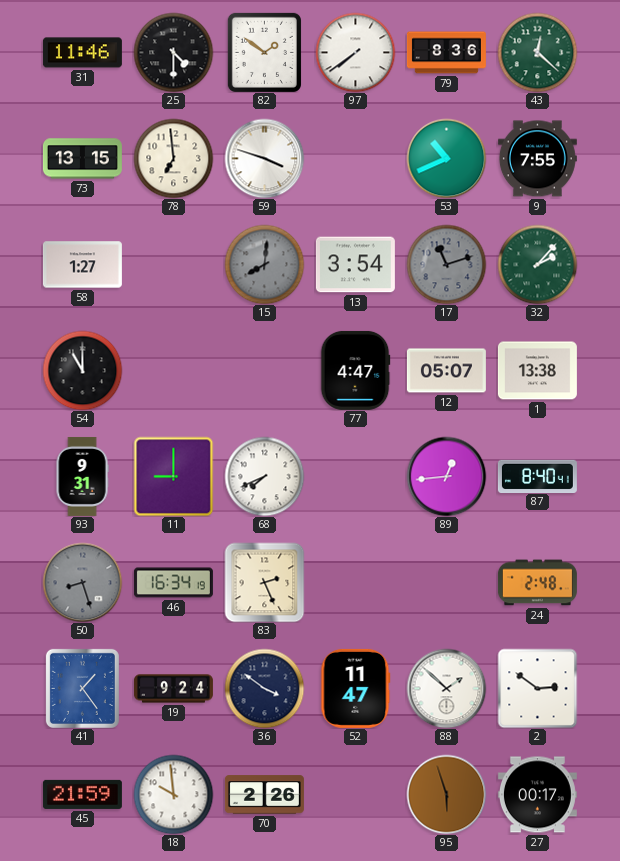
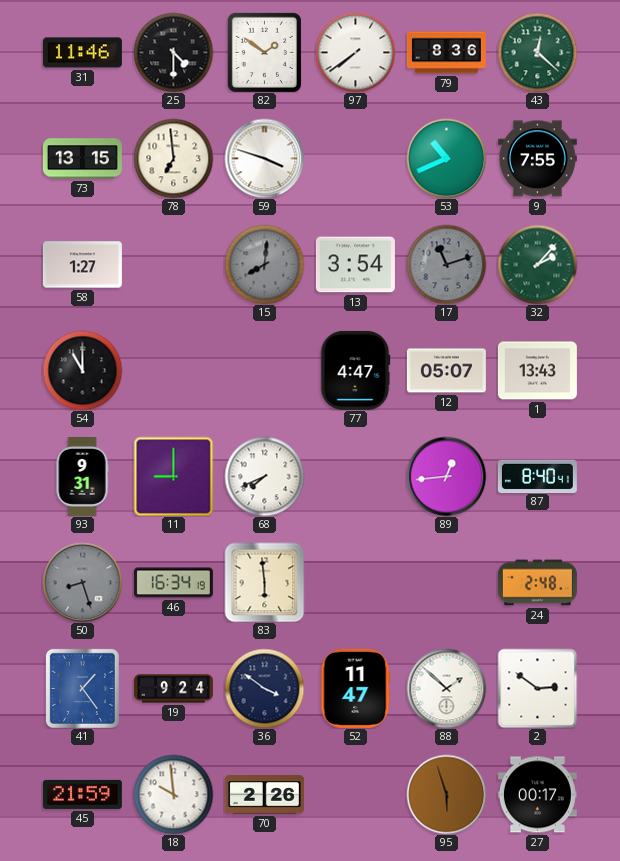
1: 13:38 -> 13:43 (537, 371)
83: 2:26 -> 5:59 (264, 582)
